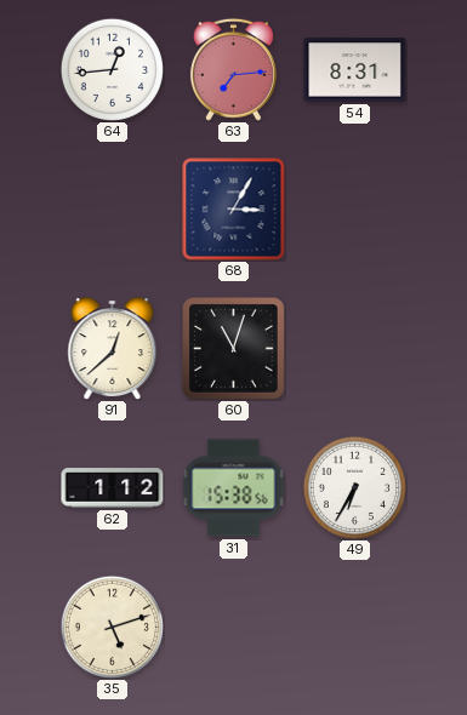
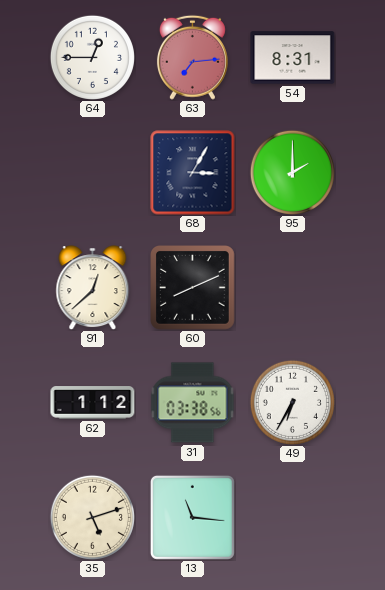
64: 12:44 -> 12:45 (92, 57)
95: none -> 2:00 (292, 172)
60: 11:03 -> 8:11 (193, 288)
31: 15:38 -> 03:38 (193, 403)
13: none -> 11:16 (192, 517)
